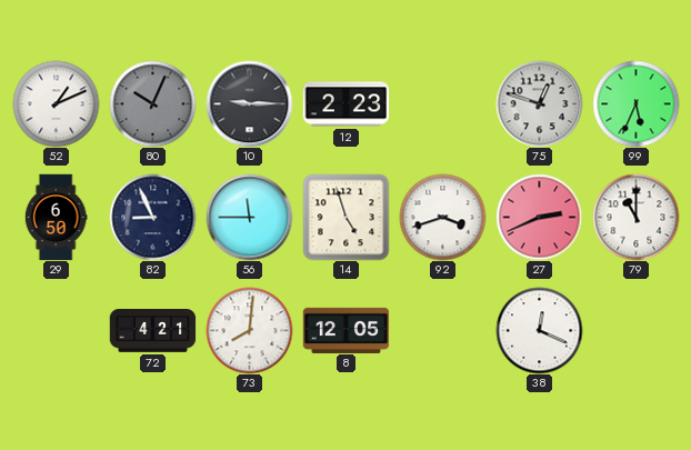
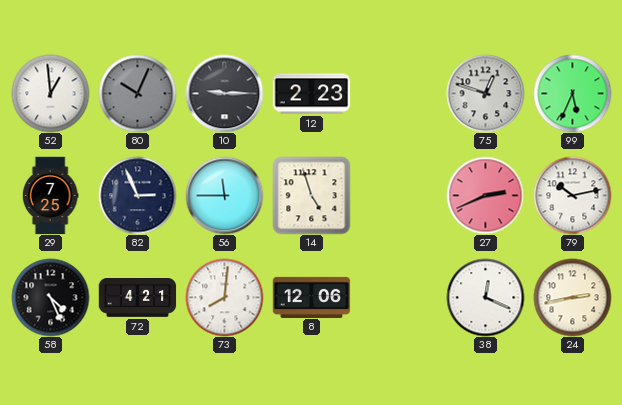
52: 1:11 -> 12:59 (50, 93)
29: 6:50 -> 7:25 (50, 195)
82: 8:56 -> 2:56 (137, 195)
92: 3:42 -> none (442, 217)
79: 11:00 -> 10:13 (572, 195)
58: none -> 4:26 (50, 297)
8: 12:05 -> 12:06 (311, 297)
24: none -> 2:43 (572, 297)
